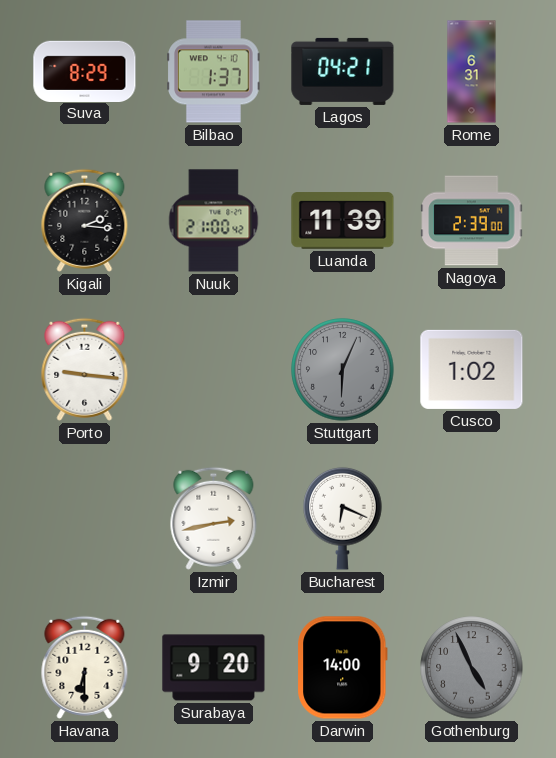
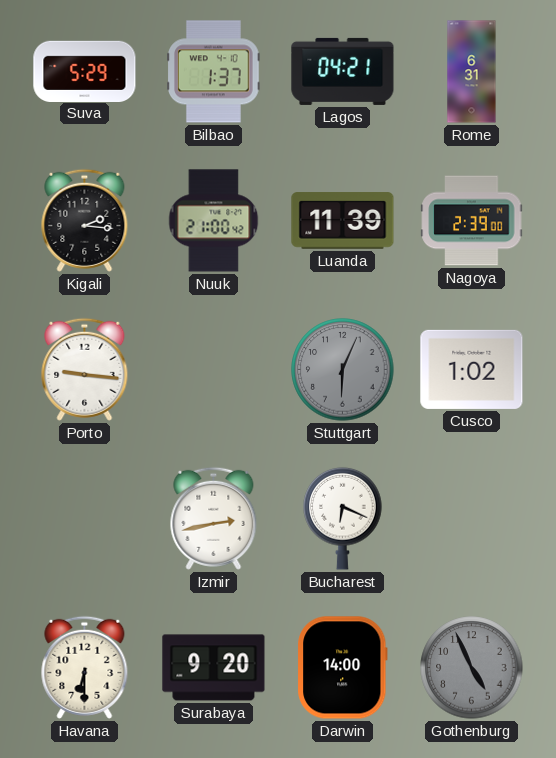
Suva: 8:29 -> 5:29 (85, 71)
